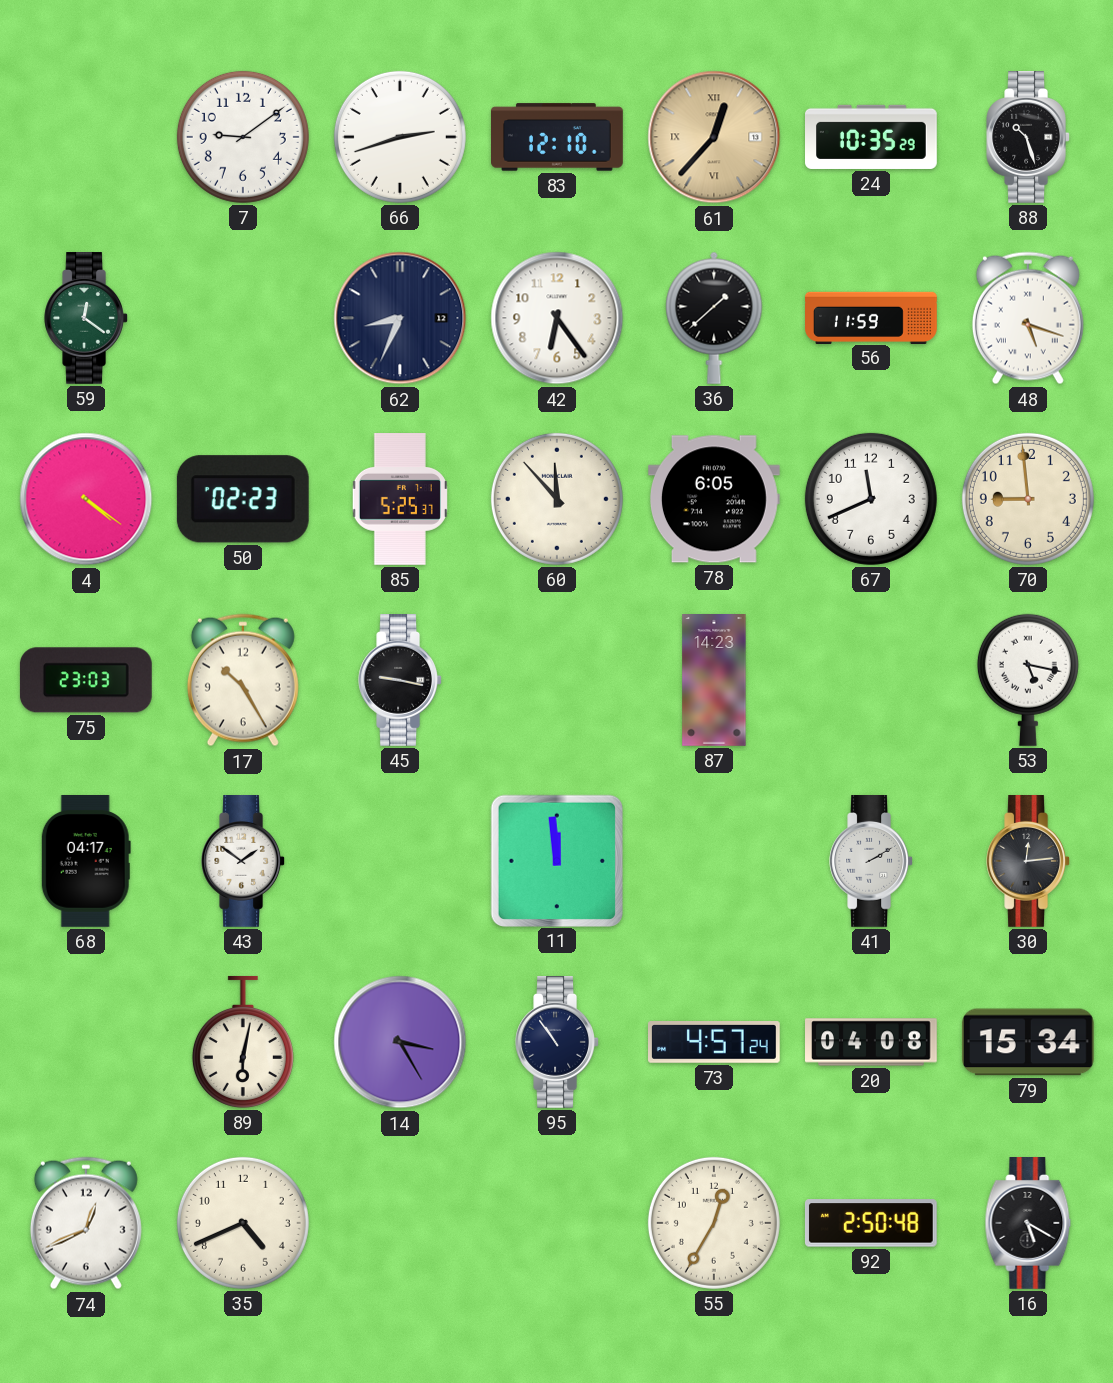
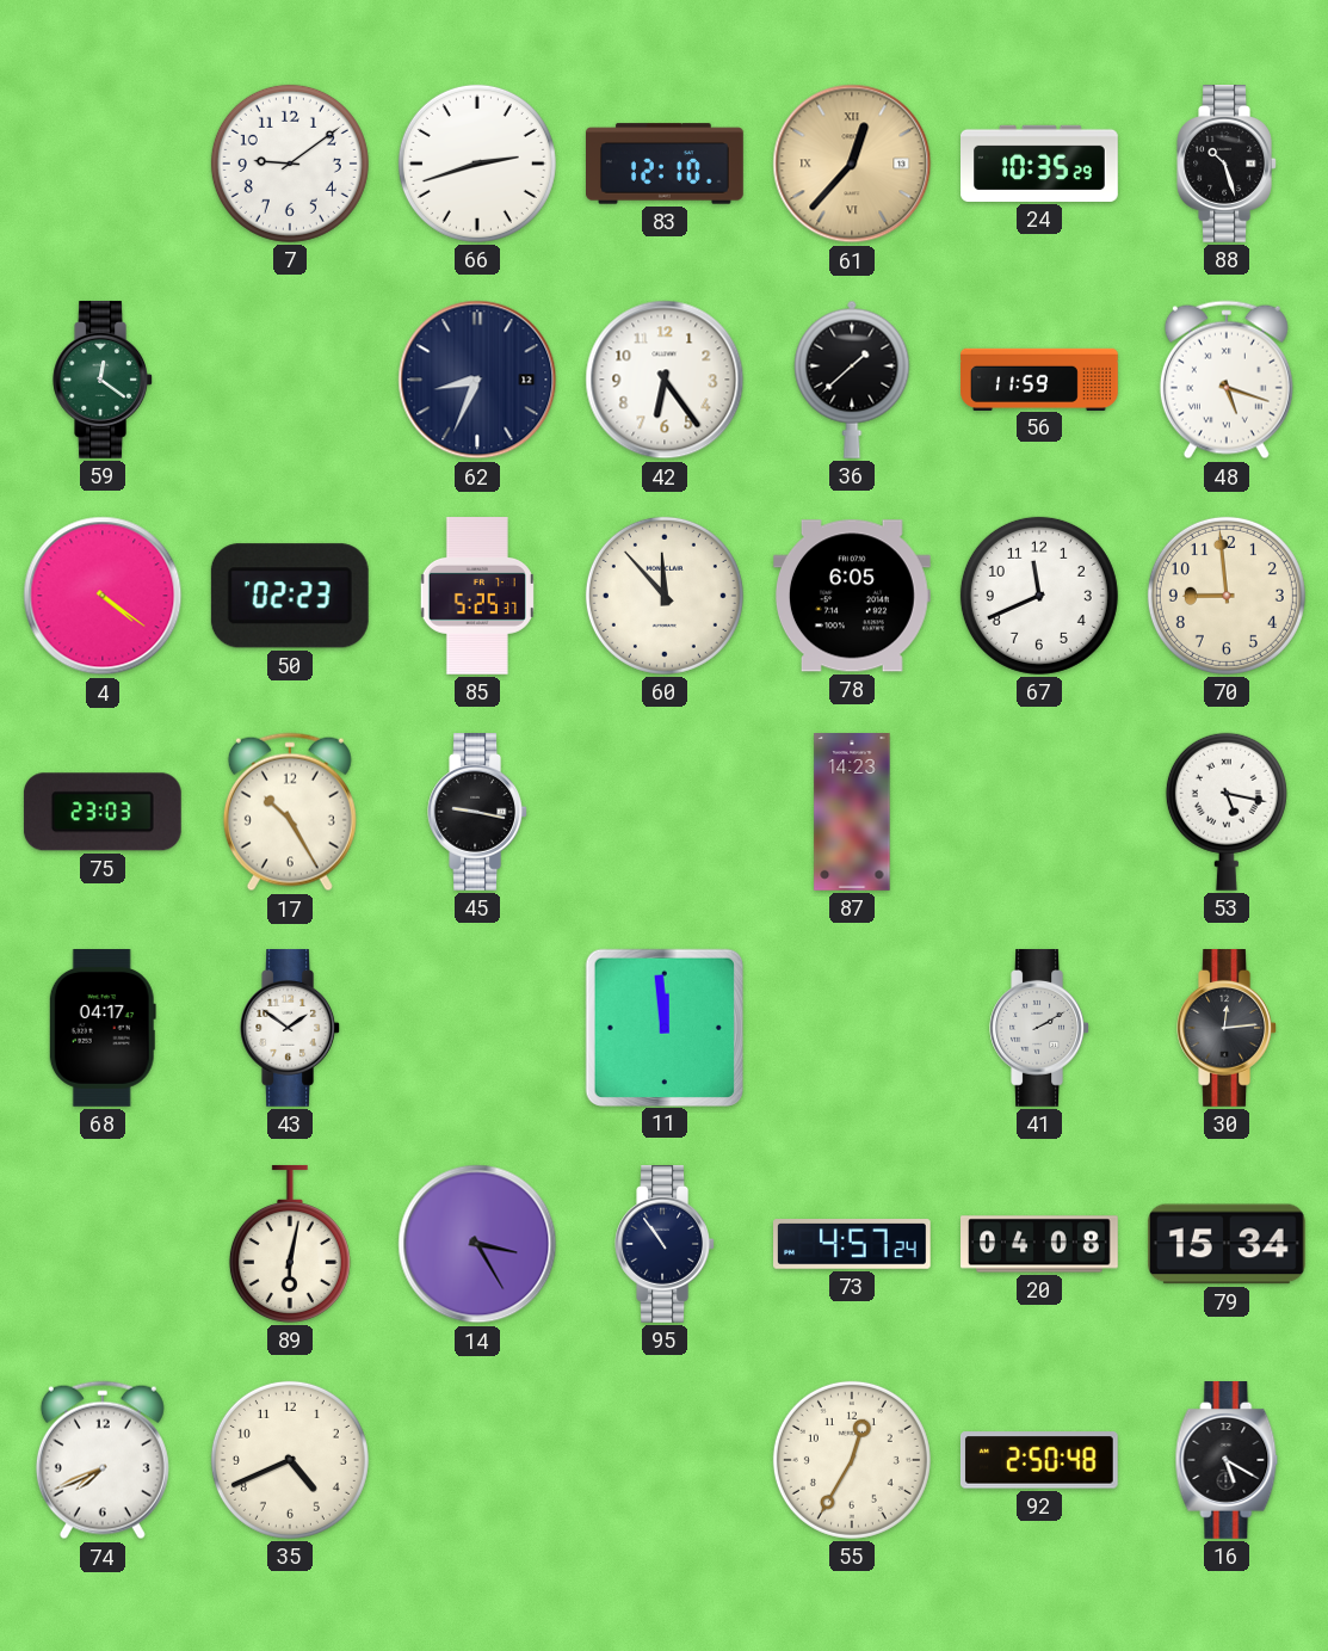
74: 12:41 -> 7:41 (103, 1460)
